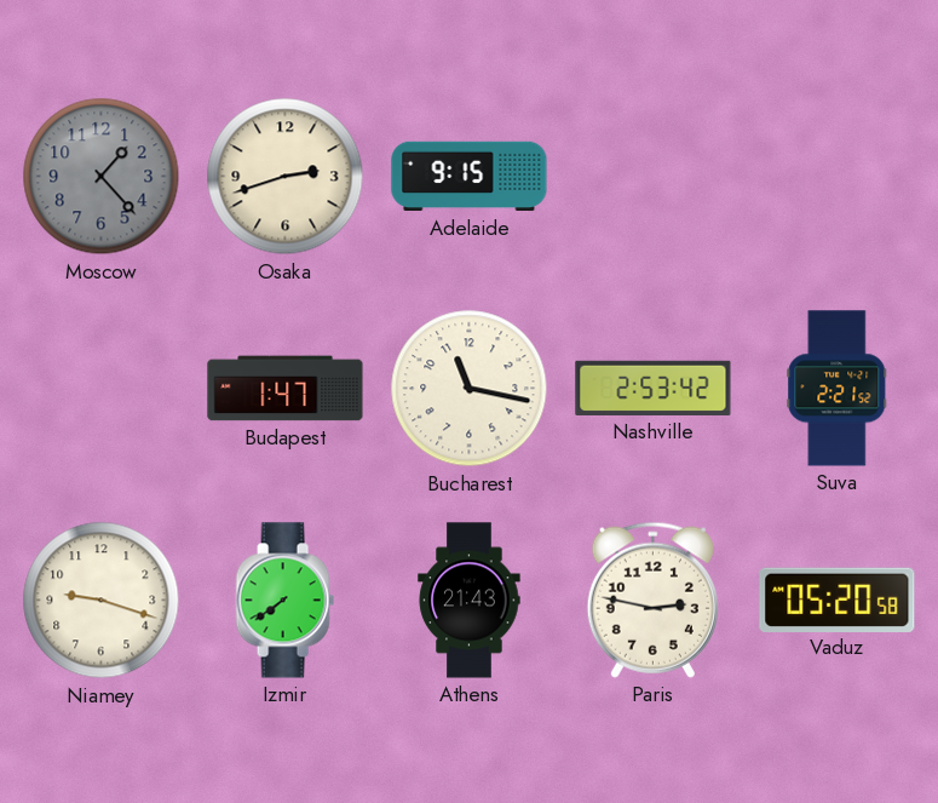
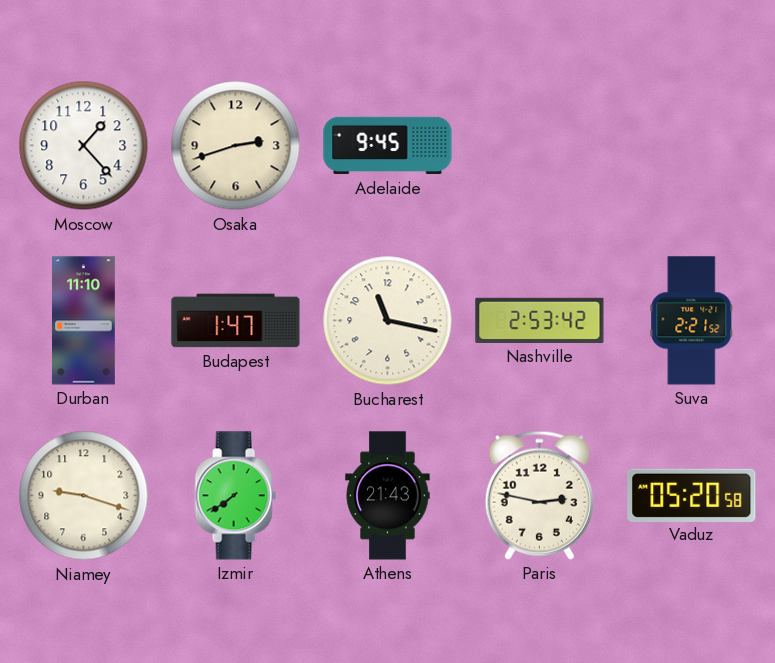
Moscow dial: grey -> white (84, 146)
Adelaide: 9:15 -> 9:45 (388, 146)
Durban: none -> 11:10 (83, 321)
